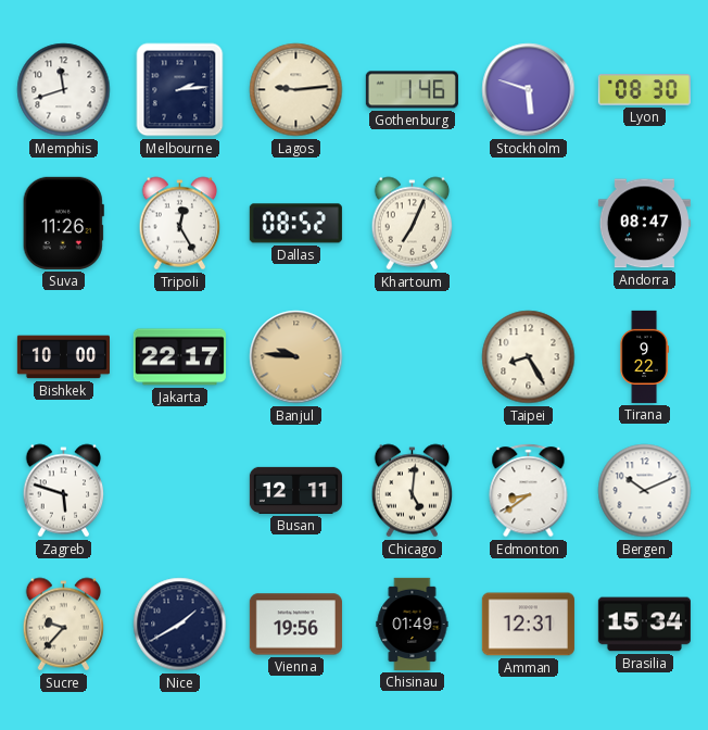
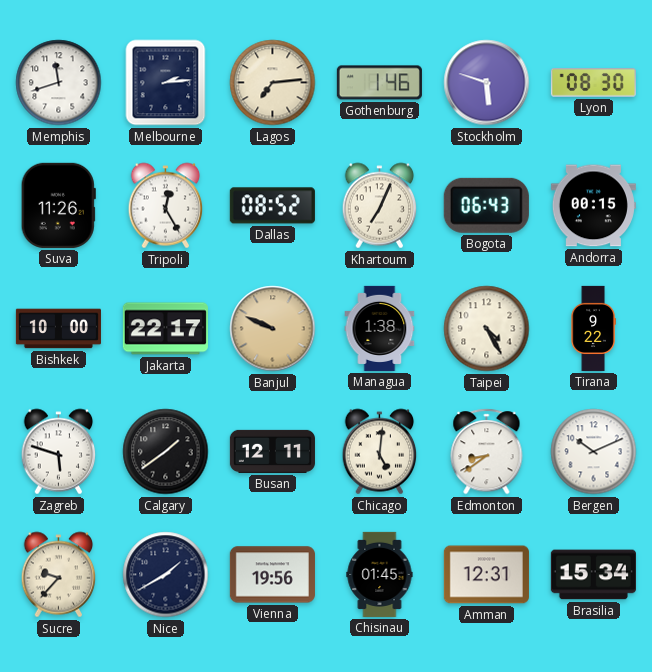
Lagos: 9:14 -> 7:14 (273, 83)
Bogota: none -> 06:43 (486, 205)
Andorra: 08:47 -> 00:15 (593, 206)
Banjul: 9:46 -> 9:49 (273, 329)
Managua: none -> 1:38 (380, 328)
Taipei: 8:25 -> 4:25 (487, 329)
Calgary: none -> 1:39 (166, 452)
Chisinau: 01:49 -> 01:45 (380, 574)
